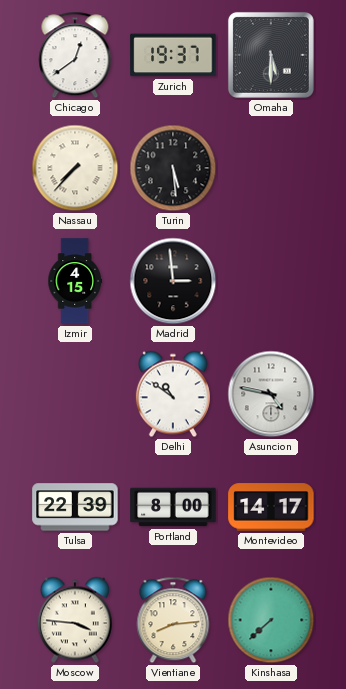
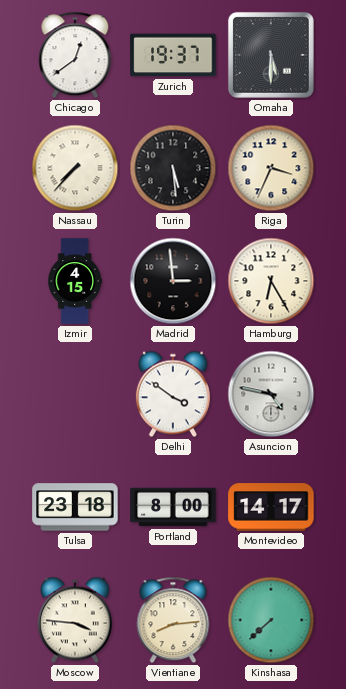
Riga: none -> 3:34 (271, 168)
Hamburg: none -> 6:25 (271, 281)
Delhi: 10:51 -> 3:51 (173, 394)
Tulsa: 22:39 -> 23:18 (75, 507)
